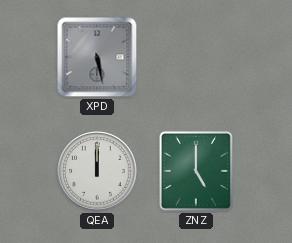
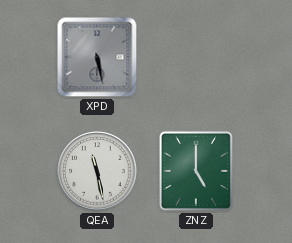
QEA: 12:00 -> 11:28 (97, 171)
